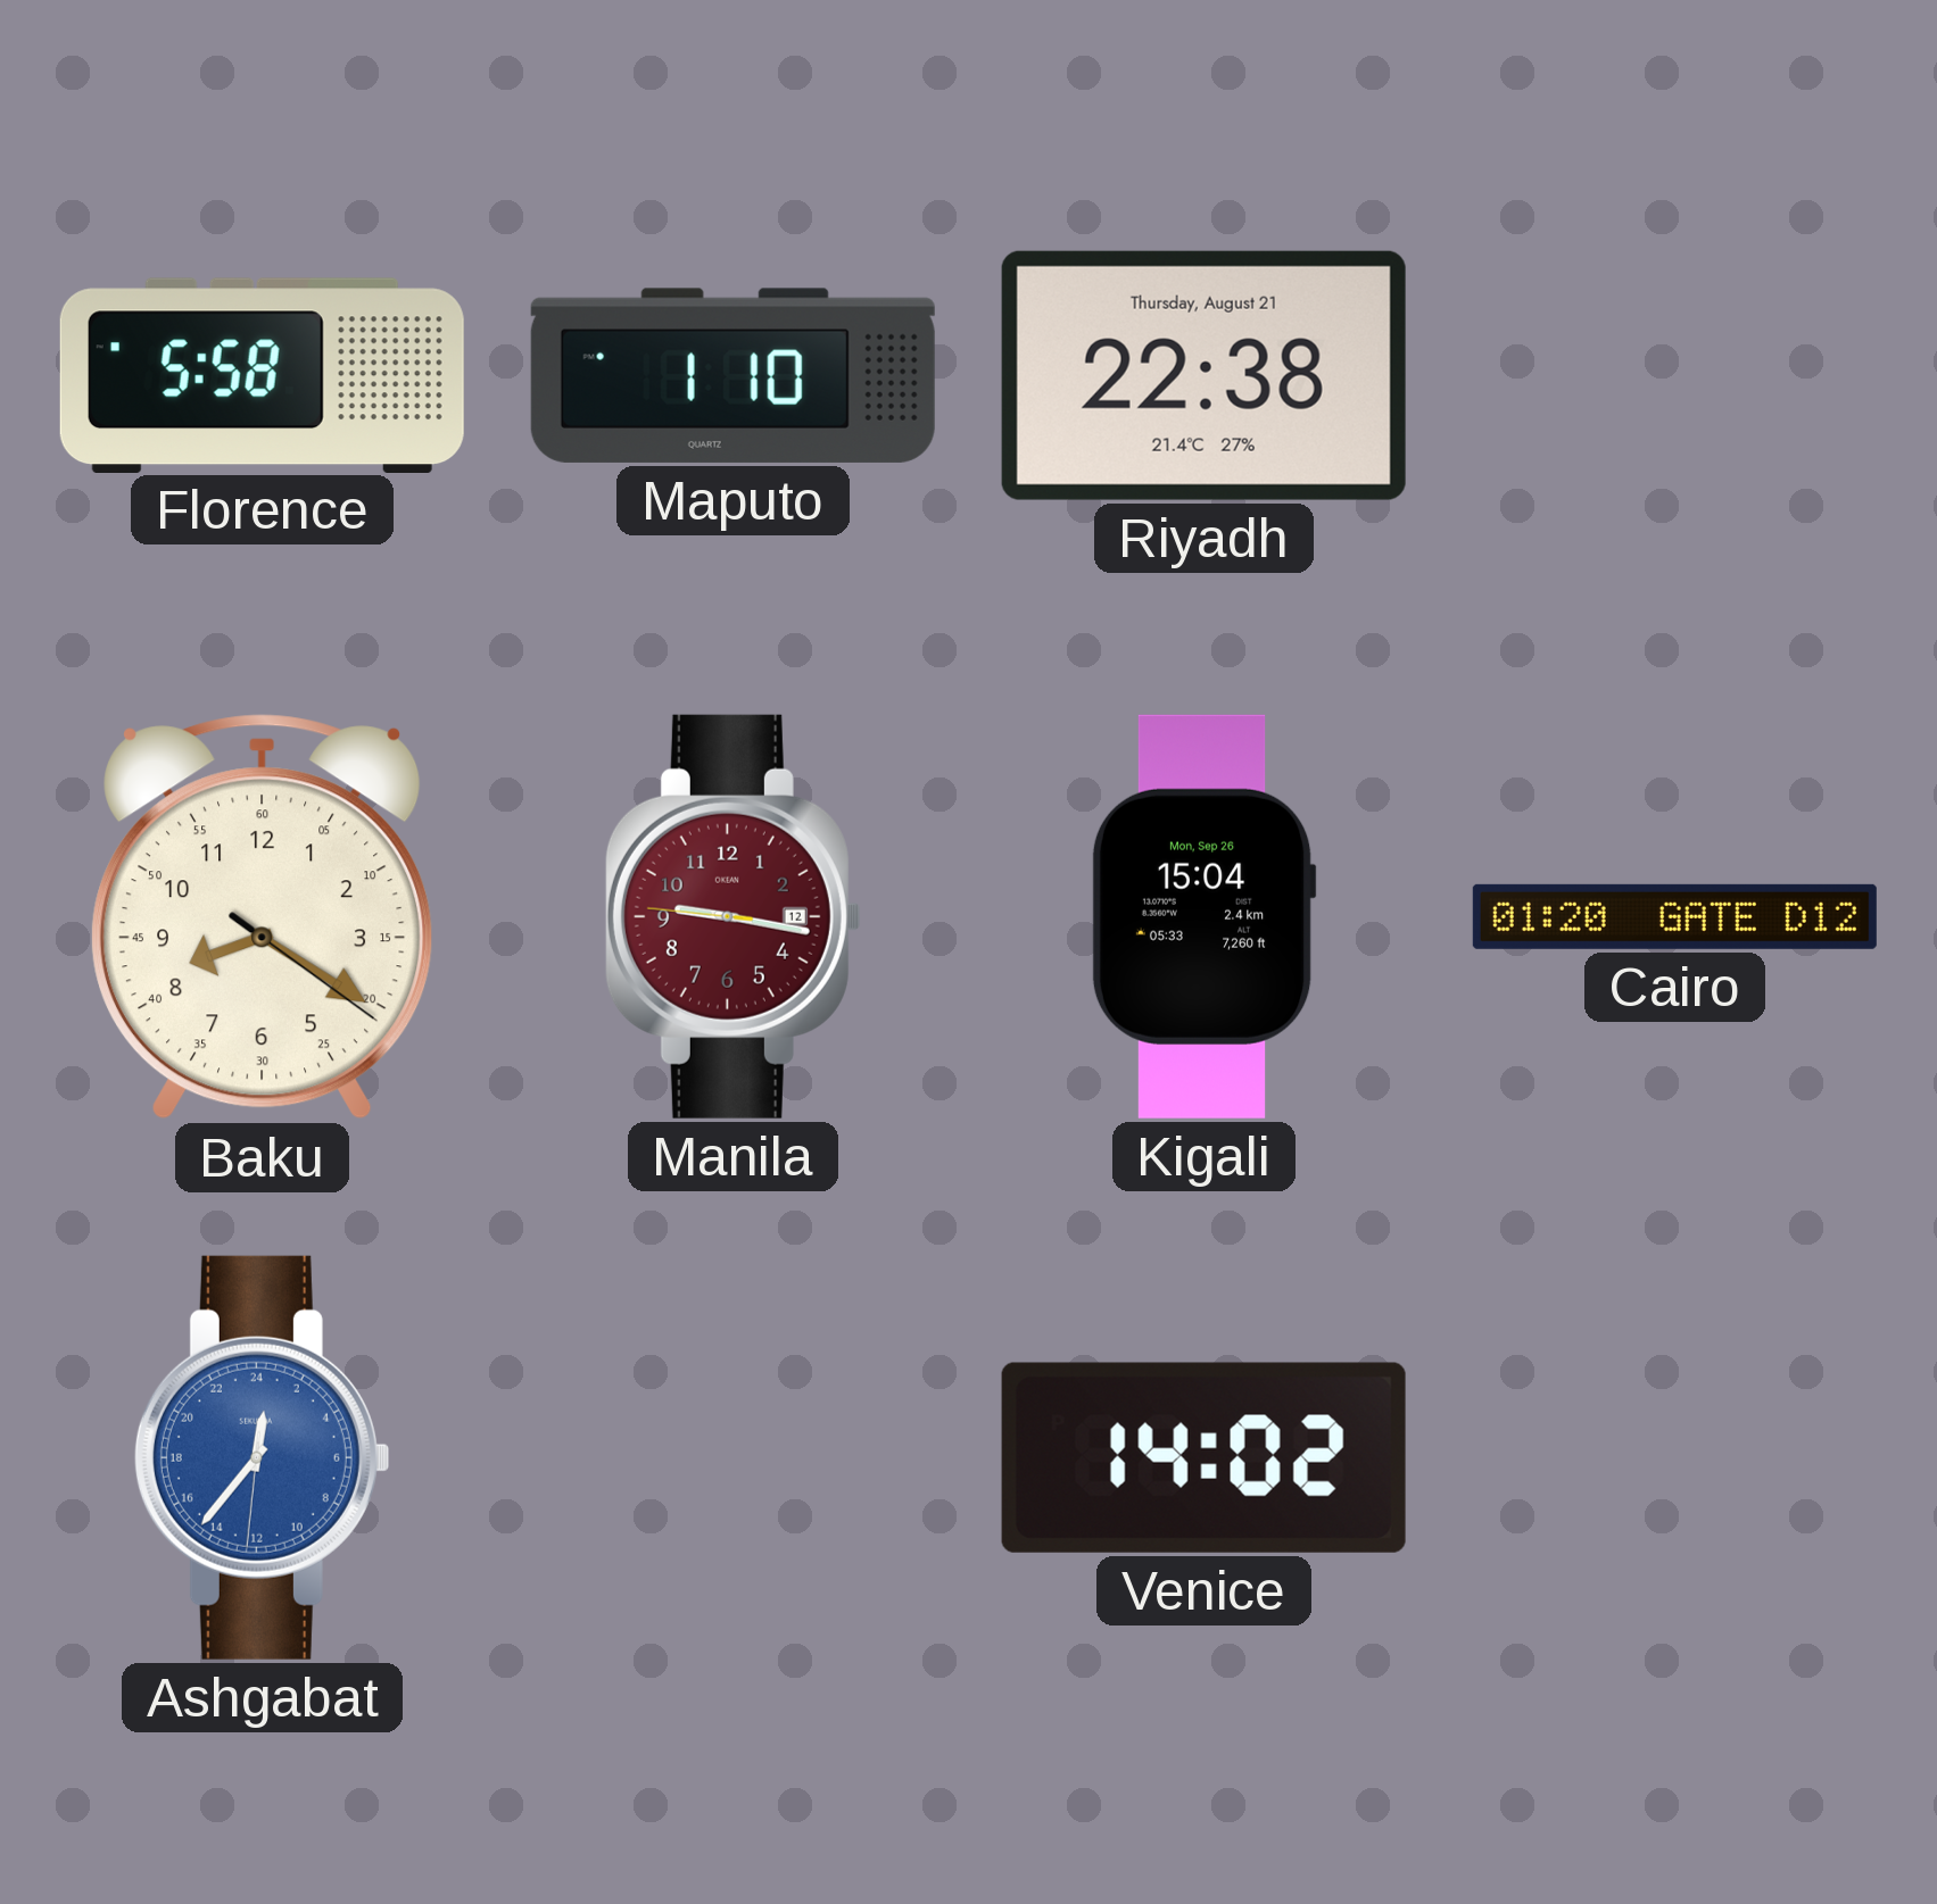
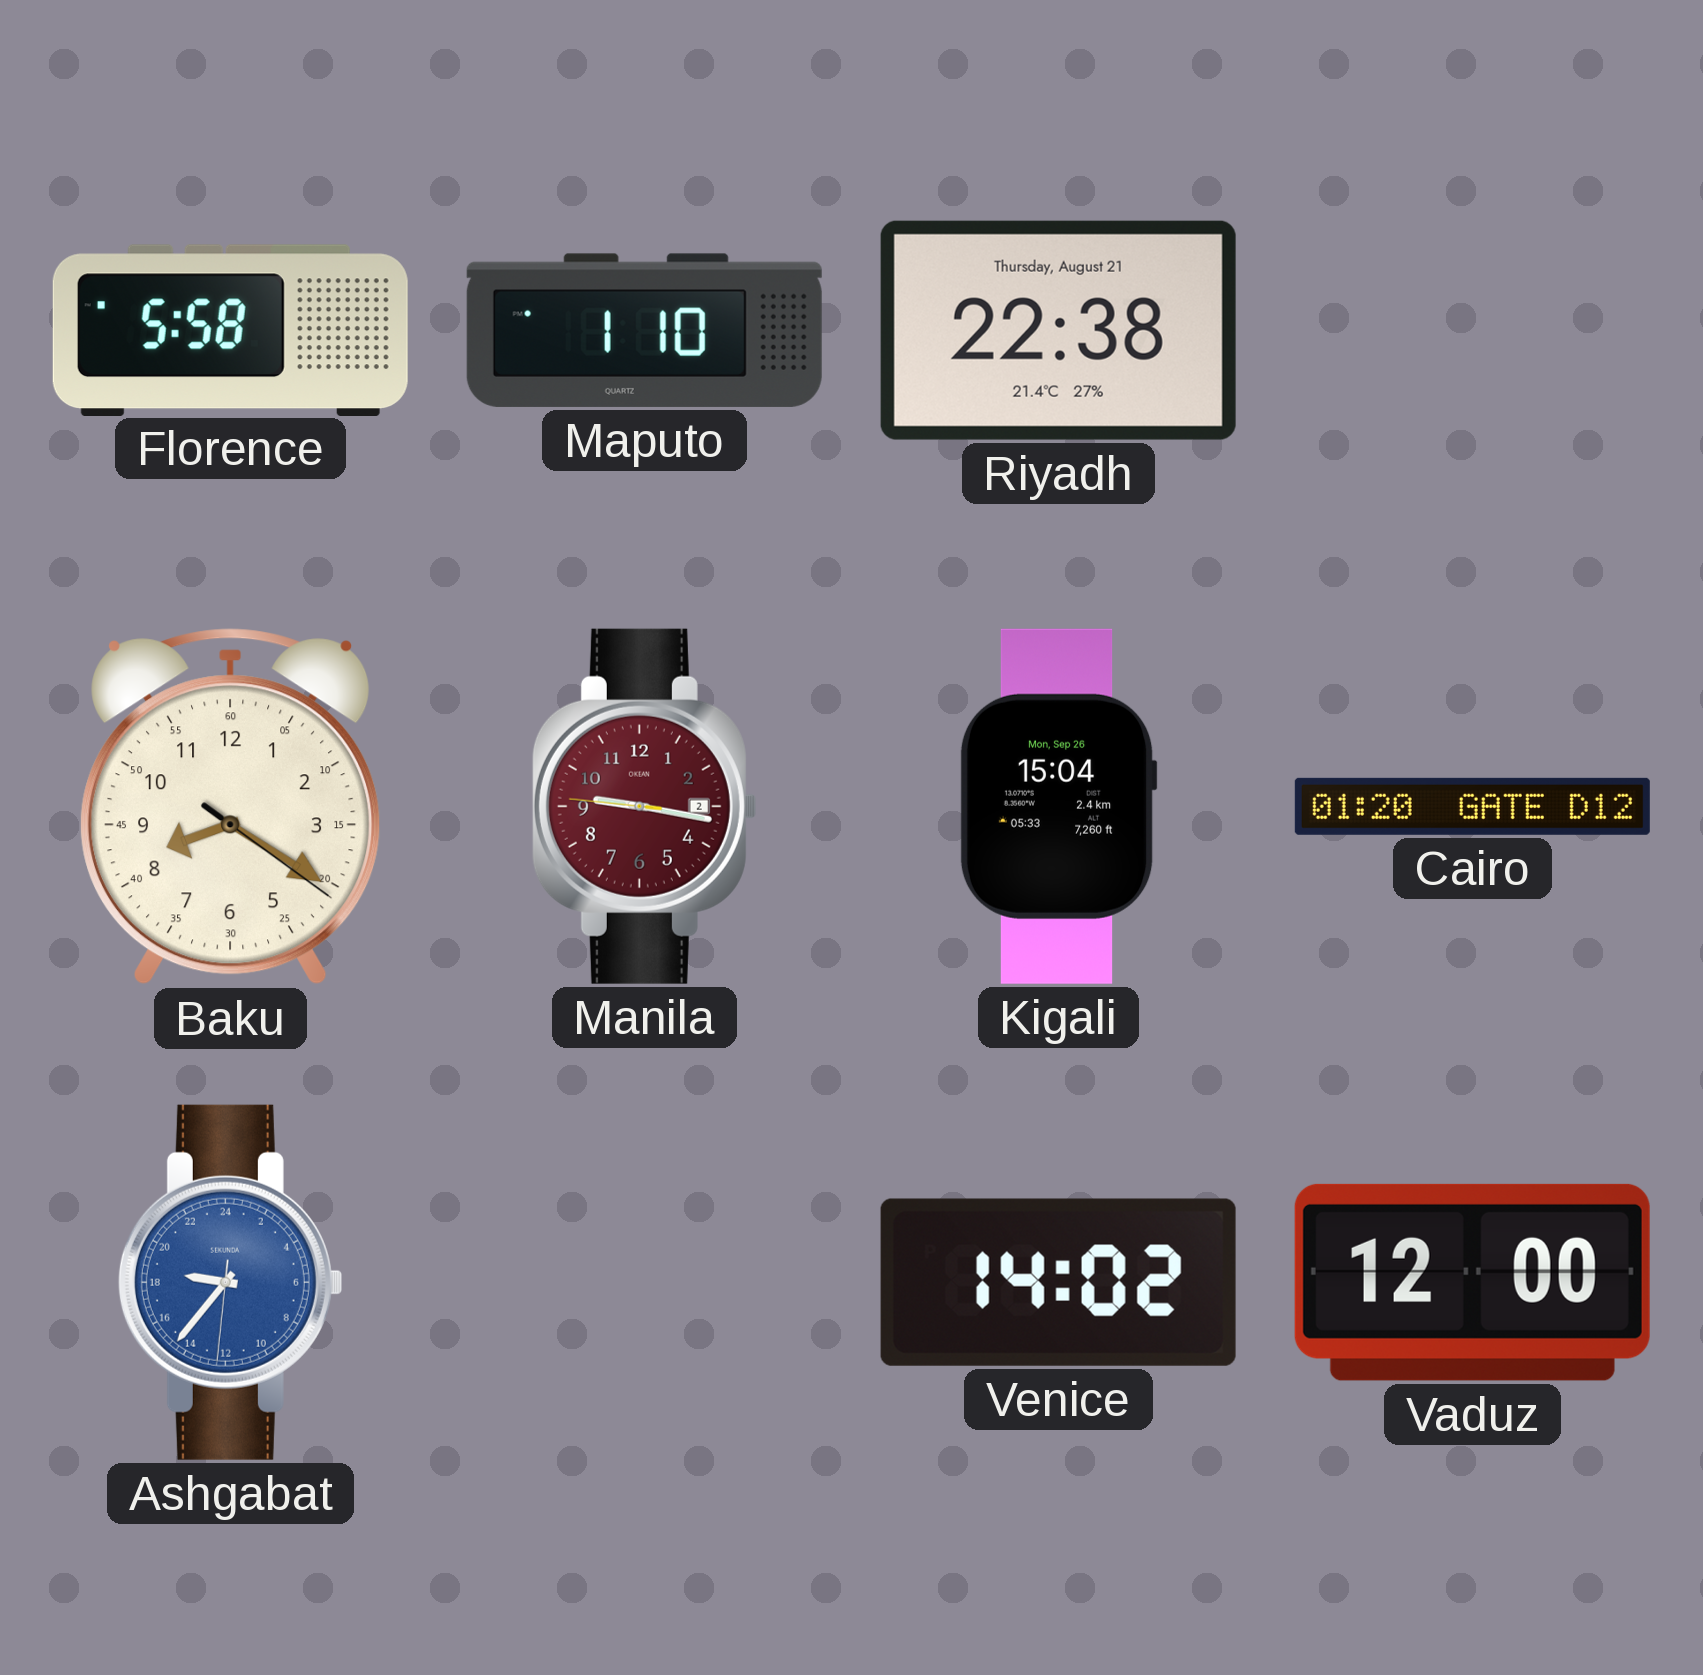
Manila date: 12 -> 2 (644, 806)
Ashgabat: 0:36 -> 18:36 (230, 1282)
Vaduz: none -> 12:00 (1472, 1282)
